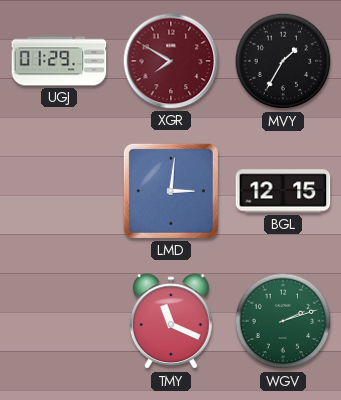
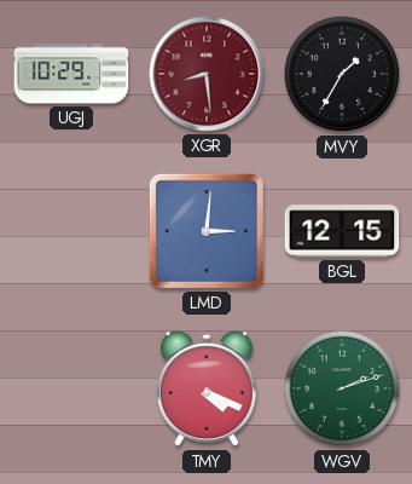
UGJ: 01:29 -> 10:29 (71, 74)
XGR: 7:50 -> 8:29 (207, 74)
TMY: 11:19 -> 4:19 (207, 390)
